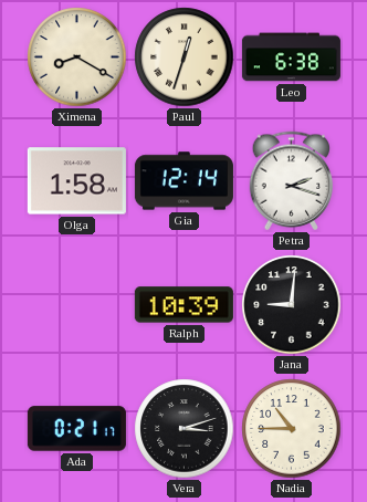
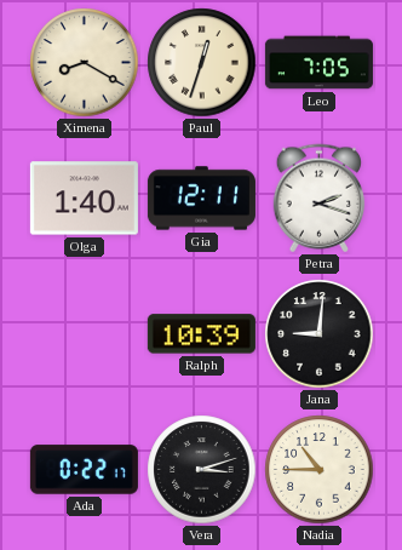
Leo: 6:38 -> 7:05 (318, 63)
Olga: 1:58 -> 1:40 (84, 199)
Gia: 12:14 -> 12:11 (201, 199)
Ada: 0:21 -> 0:22 (84, 470)
